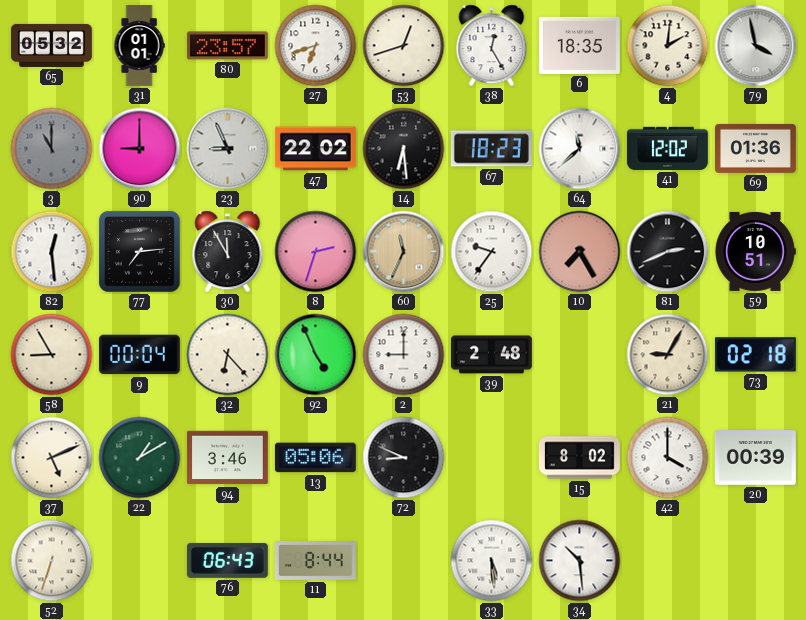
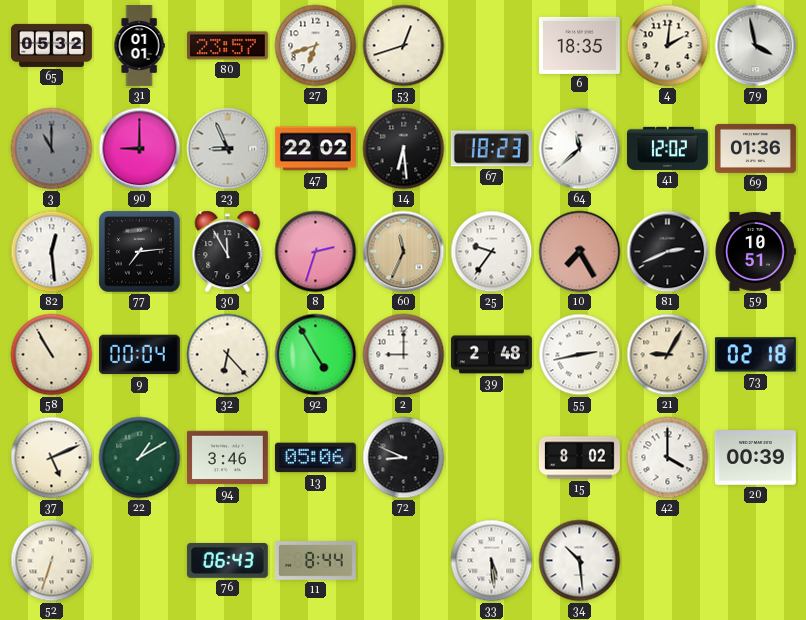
38: 12:25 -> none (492, 46)
58: 8:55 -> 10:55 (52, 355)
92: 4:56 -> 4:55 (316, 355)
55: none -> 2:43 (580, 355)
